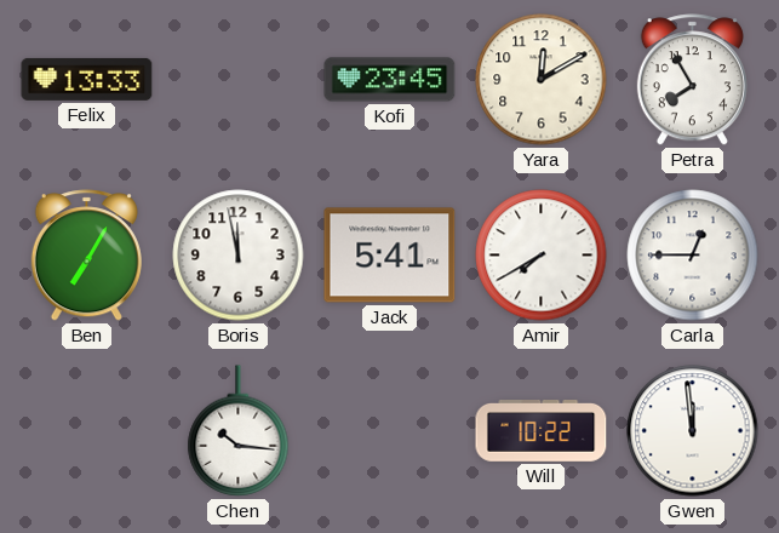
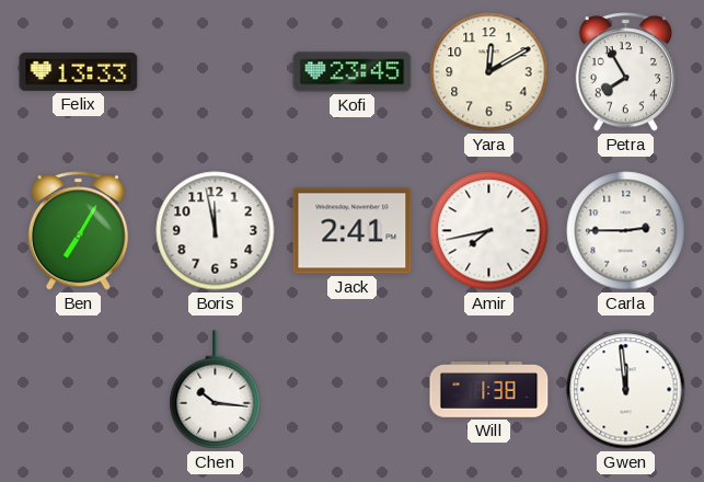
Jack: 5:41 -> 2:41 (353, 231)
Amir: 7:40 -> 7:43 (489, 231)
Carla: 12:45 -> 2:45 (626, 231)
Will: 10:22 -> 1:38 (489, 390)
